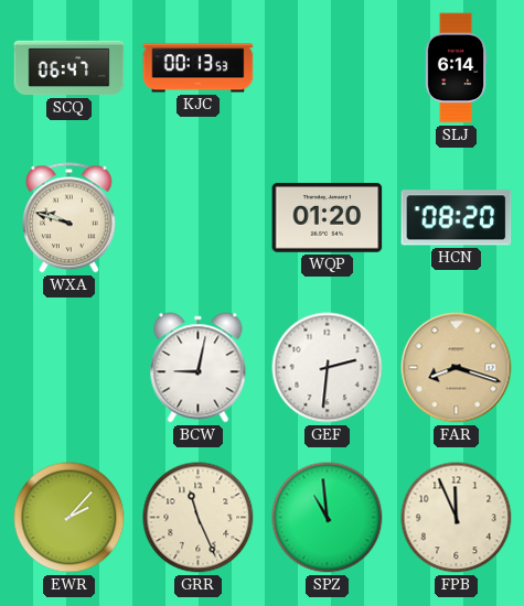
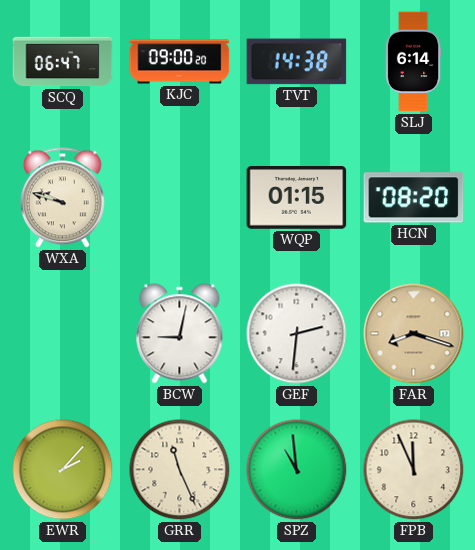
KJC: 00:13 -> 09:00 (180, 62)
TVT: none -> 14:38 (297, 62)
WQP: 01:20 -> 01:15 (297, 198)
